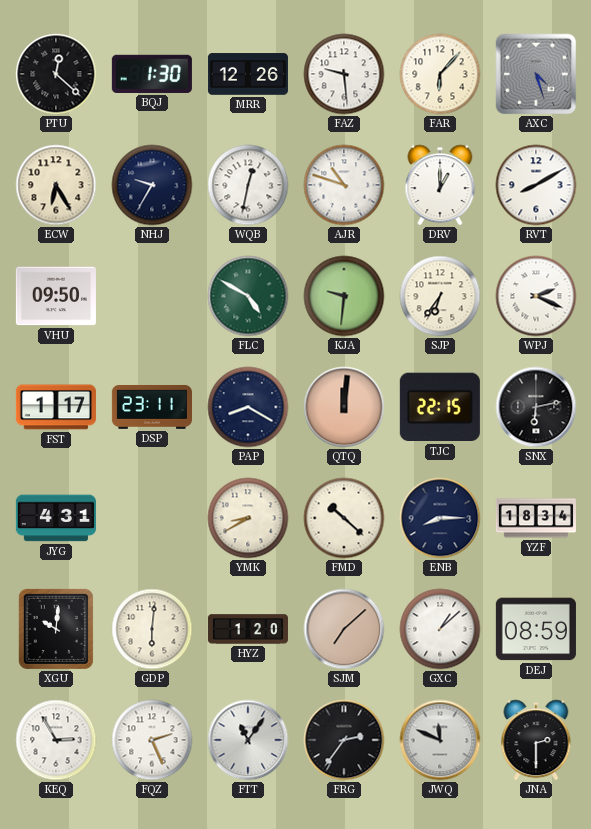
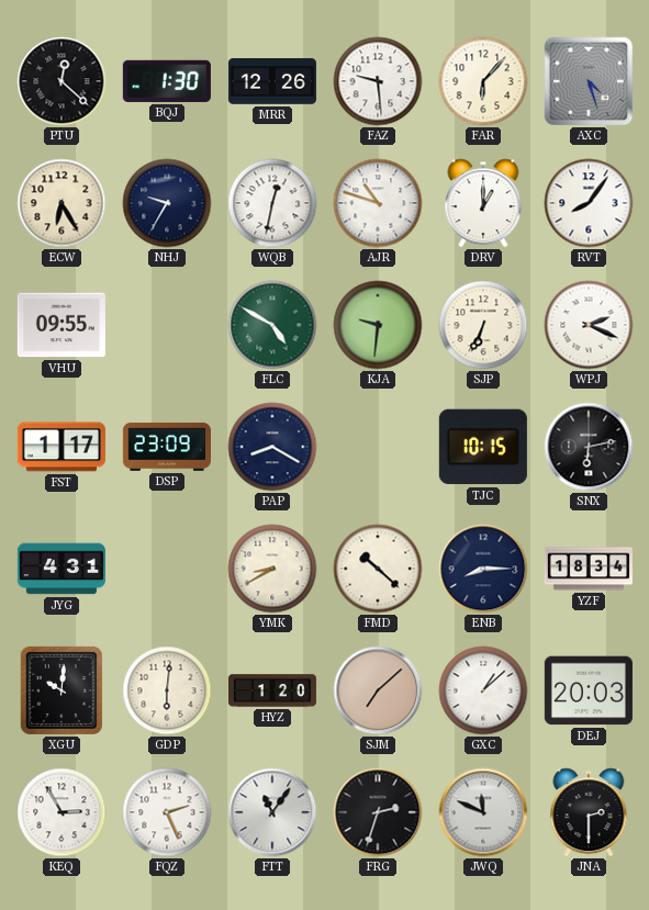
RVT: 8:10 -> 8:06 (589, 203)
VHU: 09:50 -> 09:55 (61, 325)
SJP: 6:36 -> 6:34 (483, 325)
DSP: 23:11 -> 23:09 (167, 447)
QTQ: 12:01 -> none (344, 407)
TJC: 22:15 -> 10:15 (483, 447)
DEJ: 08:59 -> 20:03 (589, 690)
FRG: 2:36 -> 2:33 (378, 812)
